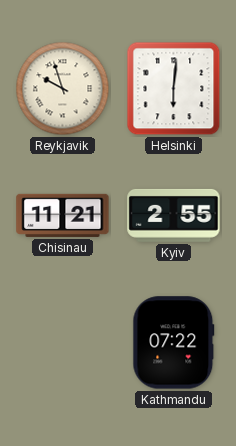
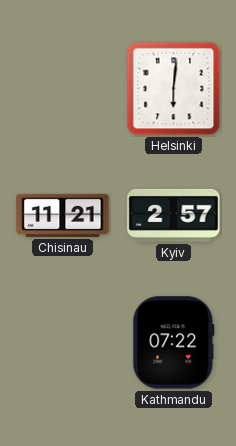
Reykjavik: 9:57 -> none (63, 89)
Kyiv: 2:55 -> 2:57 (174, 215)
